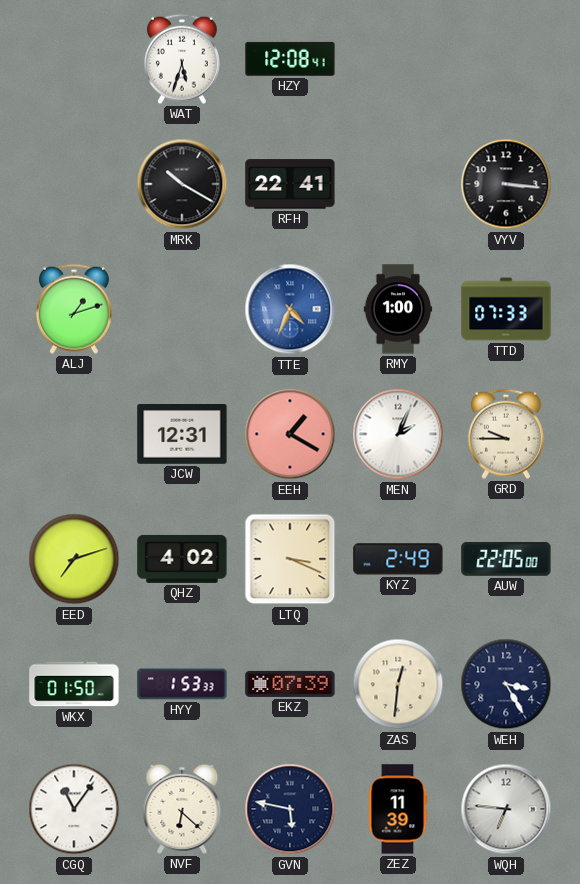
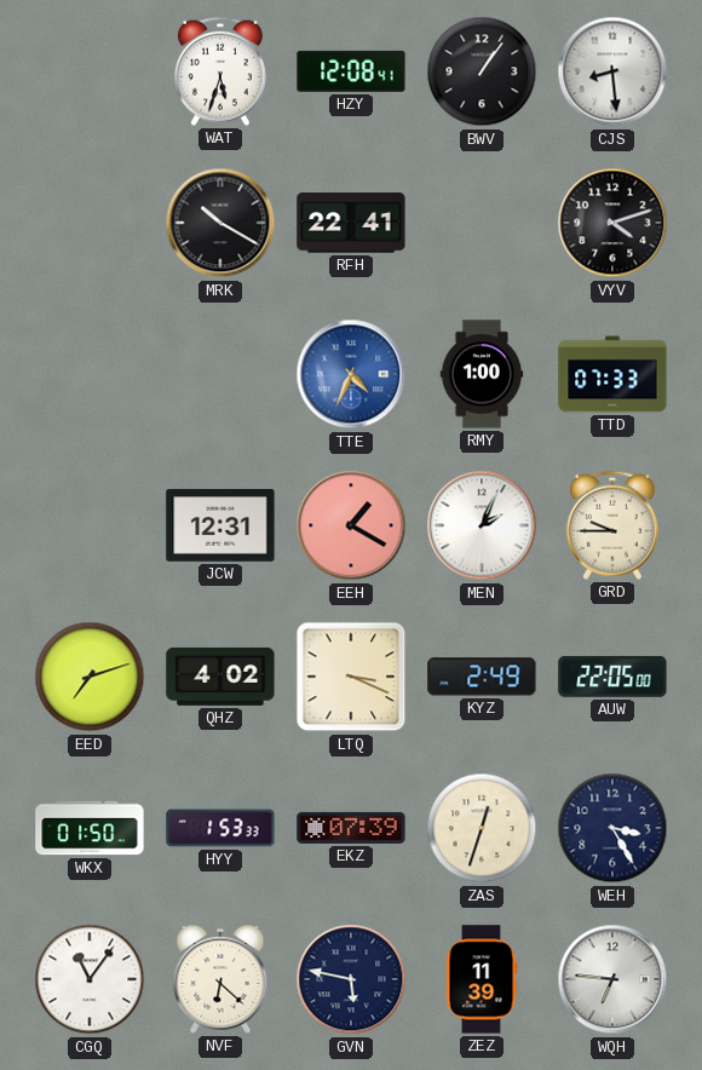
BWV: none -> 1:06 (482, 71)
CJS: none -> 8:29 (612, 71)
VYV: 3:16 -> 4:12 (612, 223)
ALJ: 1:12 -> none (74, 309)
ZAS: 12:31 -> 12:33 (482, 828)
